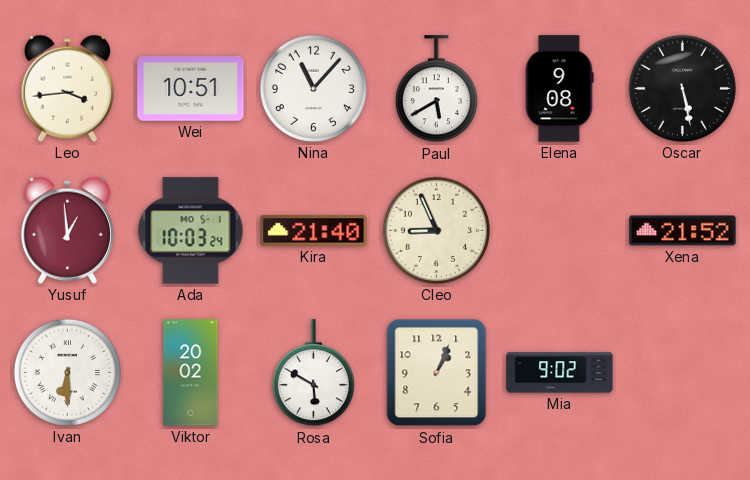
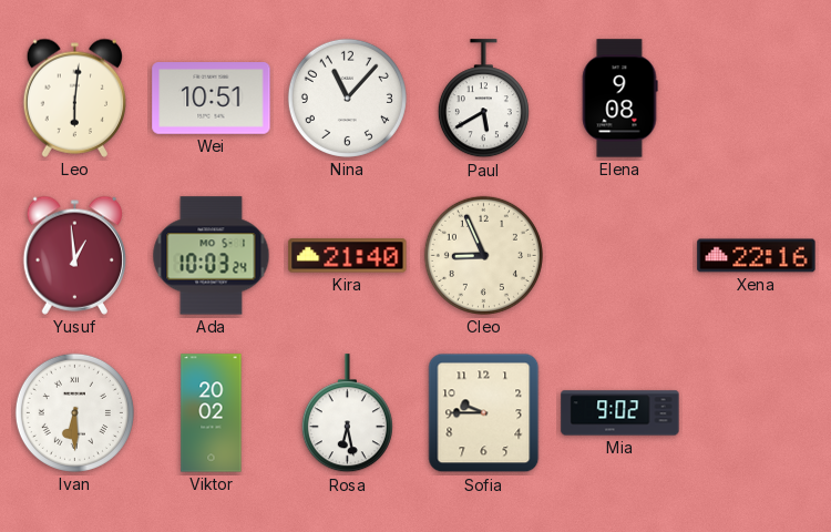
Leo: 3:44 -> 6:01 (74, 98)
Oscar: 5:28 -> none (682, 88)
Xena: 21:52 -> 22:16 (757, 256)
Rosa: 5:50 -> 6:28 (347, 413)
Sofia: 1:04 -> 9:45 (484, 413)
